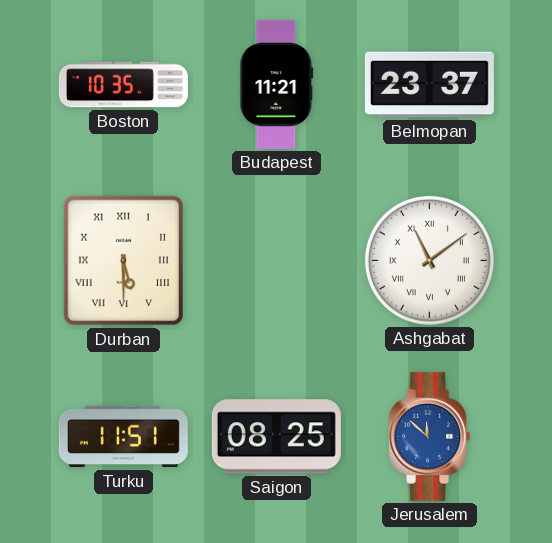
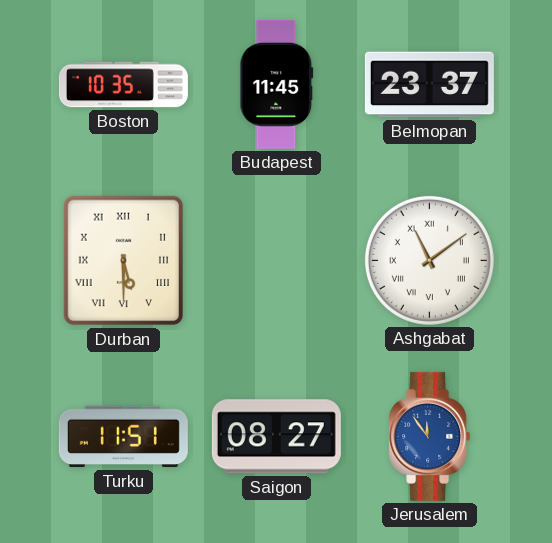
Budapest: 11:21 -> 11:45 (277, 84)
Saigon: 08:25 -> 08:27 (276, 437)
Jerusalem: 11:52 -> 11:54 (430, 436)
